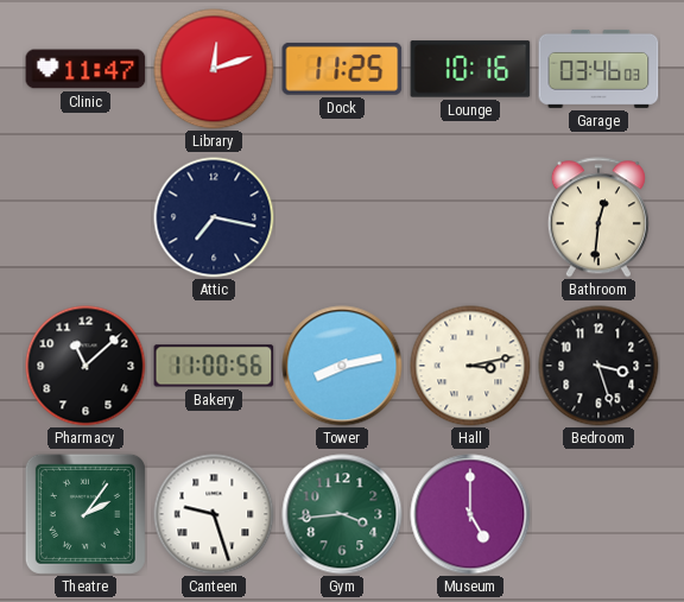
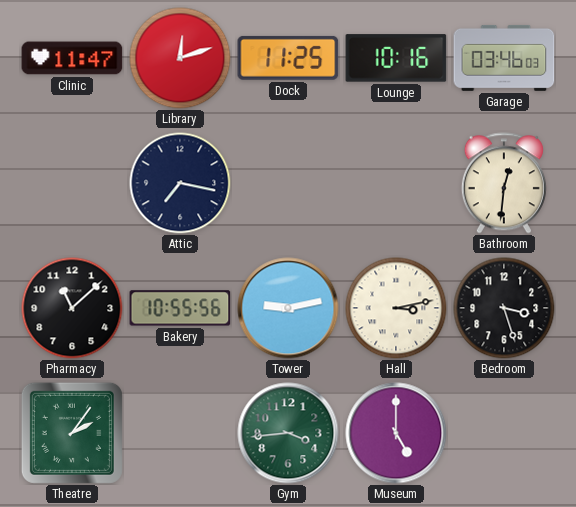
Bakery: 11:00 -> 10:55 (180, 308)
Tower: 8:13 -> 9:13 (288, 308)
Canteen: 9:27 -> none (214, 514)
